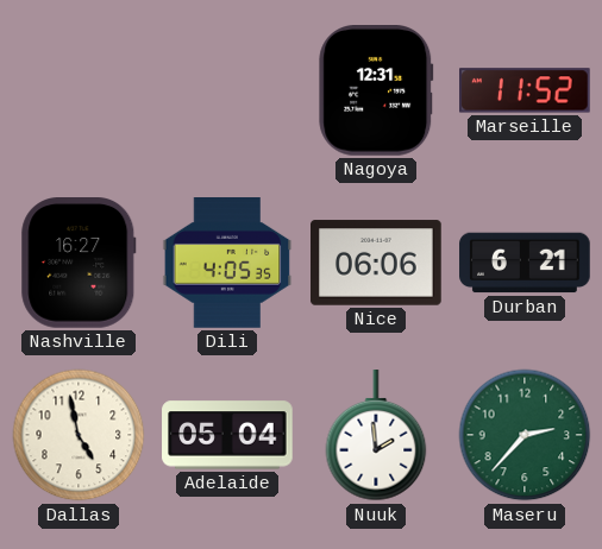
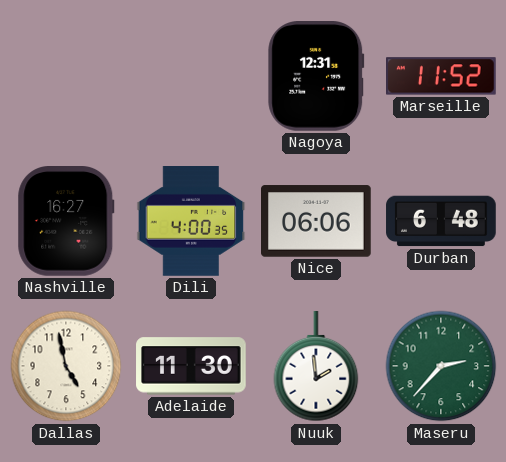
Dili: 4:05 -> 4:00 (191, 222)
Durban: 6:21 -> 6:48 (441, 221)
Adelaide: 05:04 -> 11:30 (191, 366)
